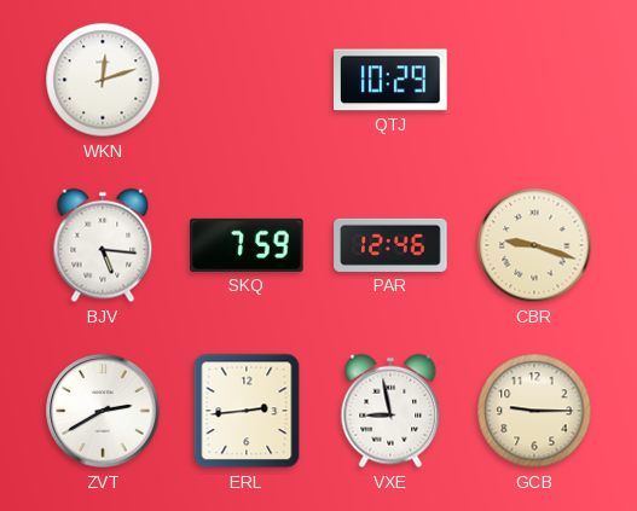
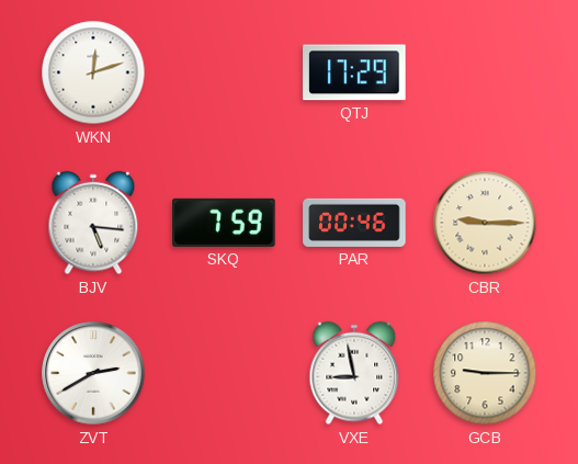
QTJ: 10:29 -> 17:29 (354, 72)
PAR: 12:46 -> 00:46 (354, 223)
CBR: 9:18 -> 9:15 (485, 223)
ERL: 2:44 -> none (247, 411)
